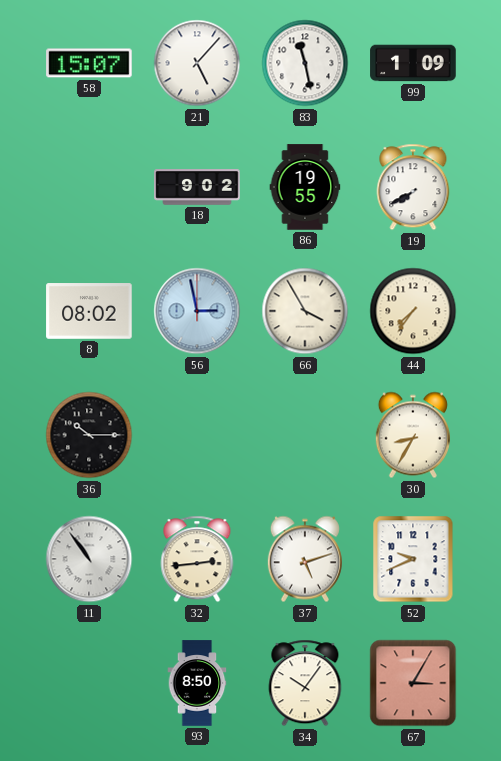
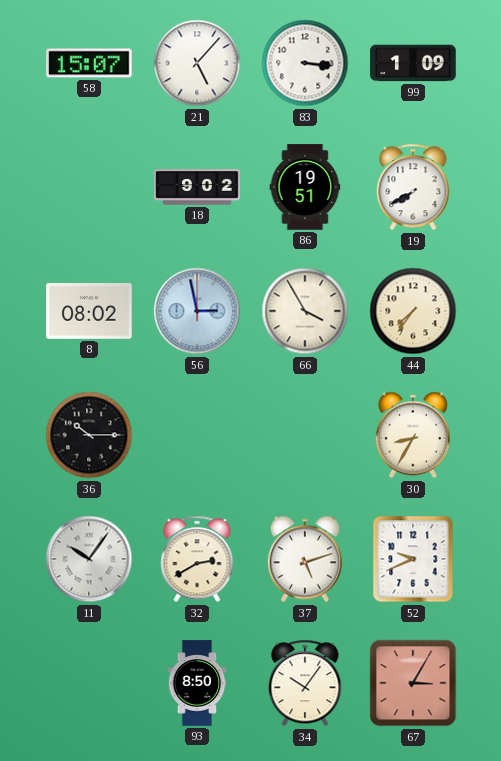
83: 11:28 -> 3:16 (305, 63)
86: 19:55 -> 19:51 (305, 187)
11: 10:54 -> 10:06 (89, 559)
32: 2:44 -> 2:40 (197, 559)
